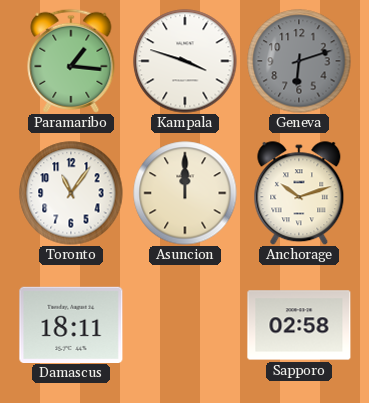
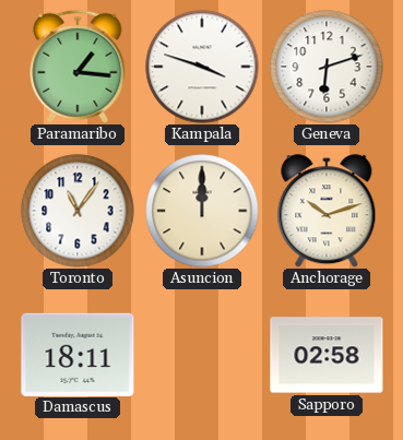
Geneva dial: grey -> white (327, 67)
